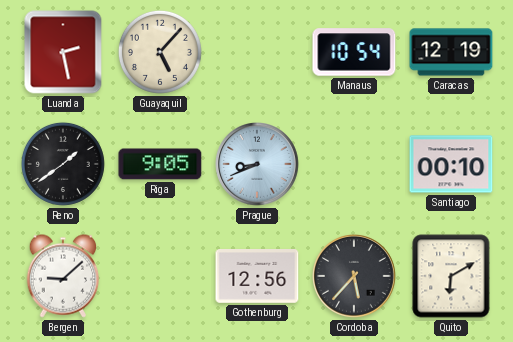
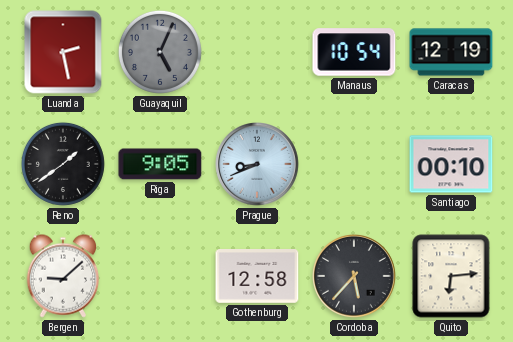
Guayaquil: 5:07 -> 5:04 (160, 52)
Guayaquil dial: cream -> grey (160, 52)
Gothenburg: 12:56 -> 12:58 (257, 277)
Quito: 6:10 -> 6:14 (451, 276)
